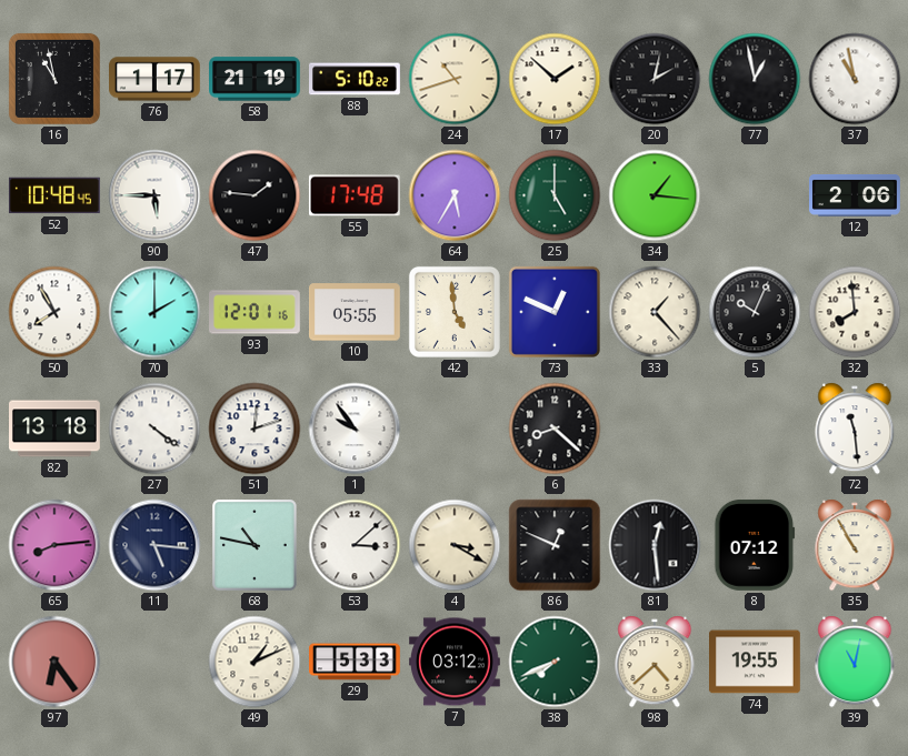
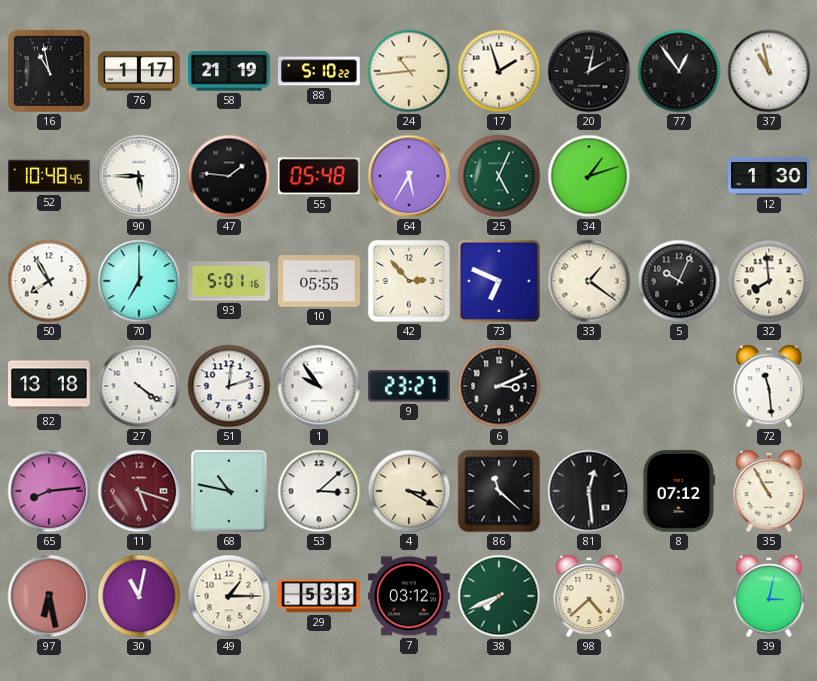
24: 10:42 -> 10:44 (409, 71)
17: 1:52 -> 1:57 (499, 71)
77: 12:58 -> 12:54 (679, 71)
55: 17:48 -> 05:48 (319, 176)
25: 5:00 -> 5:04 (499, 176)
34: 1:16 -> 1:12 (589, 176)
12: 2:06 -> 1:30 (770, 176)
70: 2:00 -> 7:00 (139, 281)
93: 12:01 -> 5:01 (230, 281)
42: 4:59 -> 2:53 (409, 281)
73: 12:49 -> 6:49 (499, 281)
33: 1:23 -> 1:21 (589, 281)
9: none -> 23:27 (409, 386)
6: 8:22 -> 3:11 (499, 386)
11: 5:16 -> 5:18 (139, 491)
11 dial: navy -> burgundy (139, 491)
86: 12:49 -> 11:22 (499, 491)
97: 6:24 -> 6:28 (49, 596)
30: none -> 11:02 (139, 596)
49: 1:11 -> 1:15 (229, 596)
74: 19:55 -> none (756, 662)
39: 11:02 -> 3:02 (769, 596)
